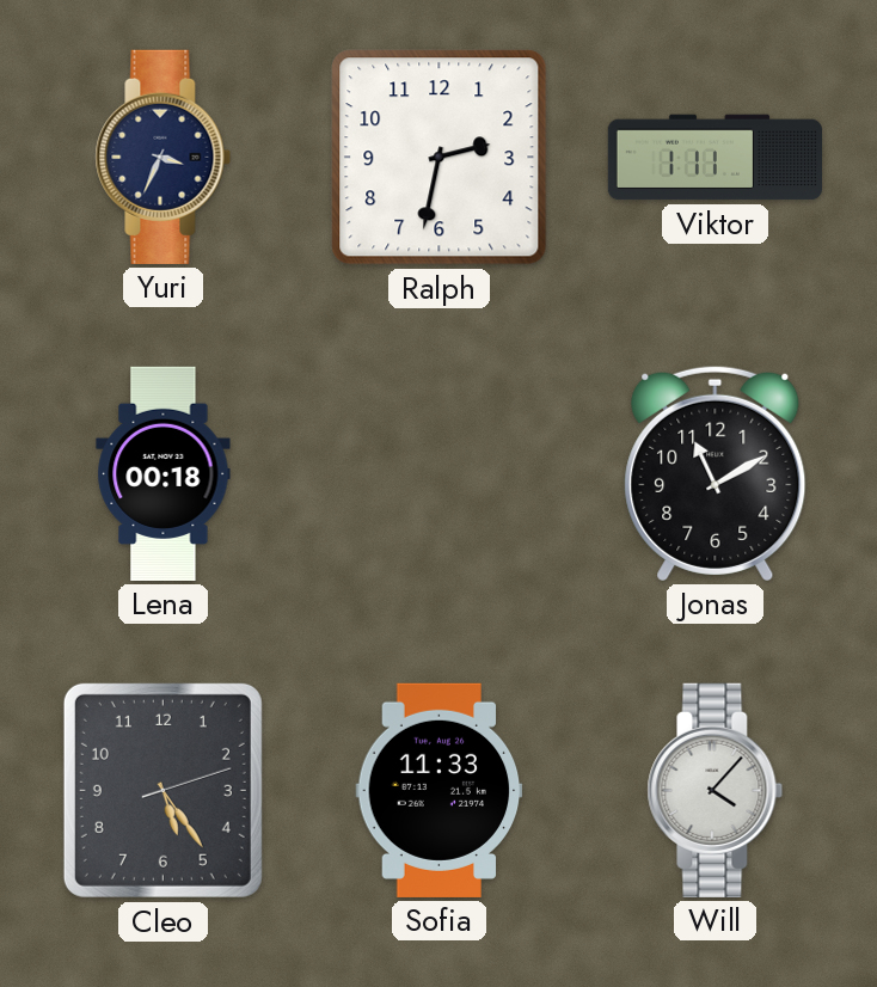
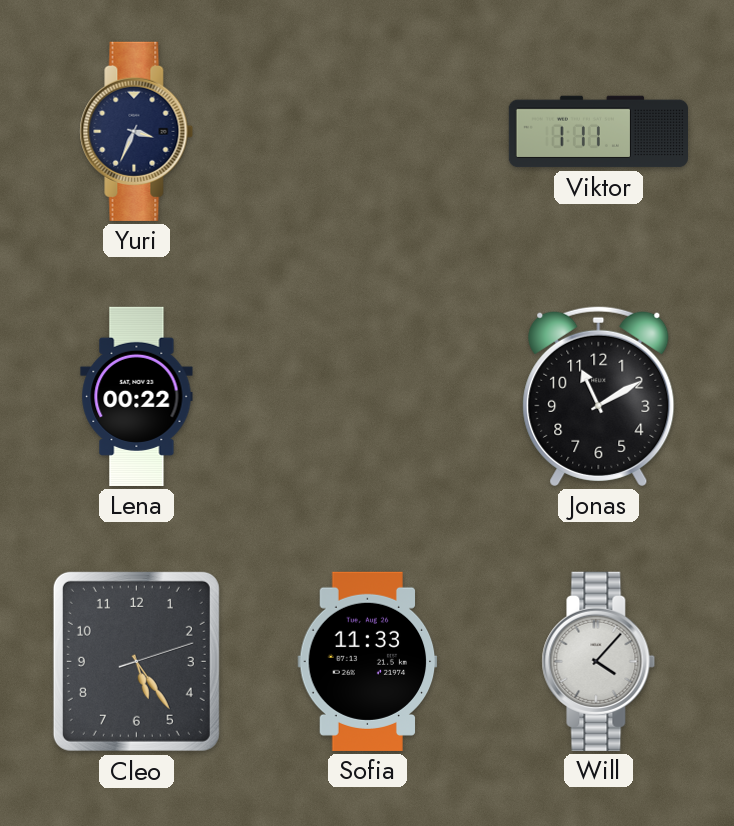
Ralph: 2:32 -> none (440, 158)
Lena: 00:18 -> 00:22 (137, 396)
